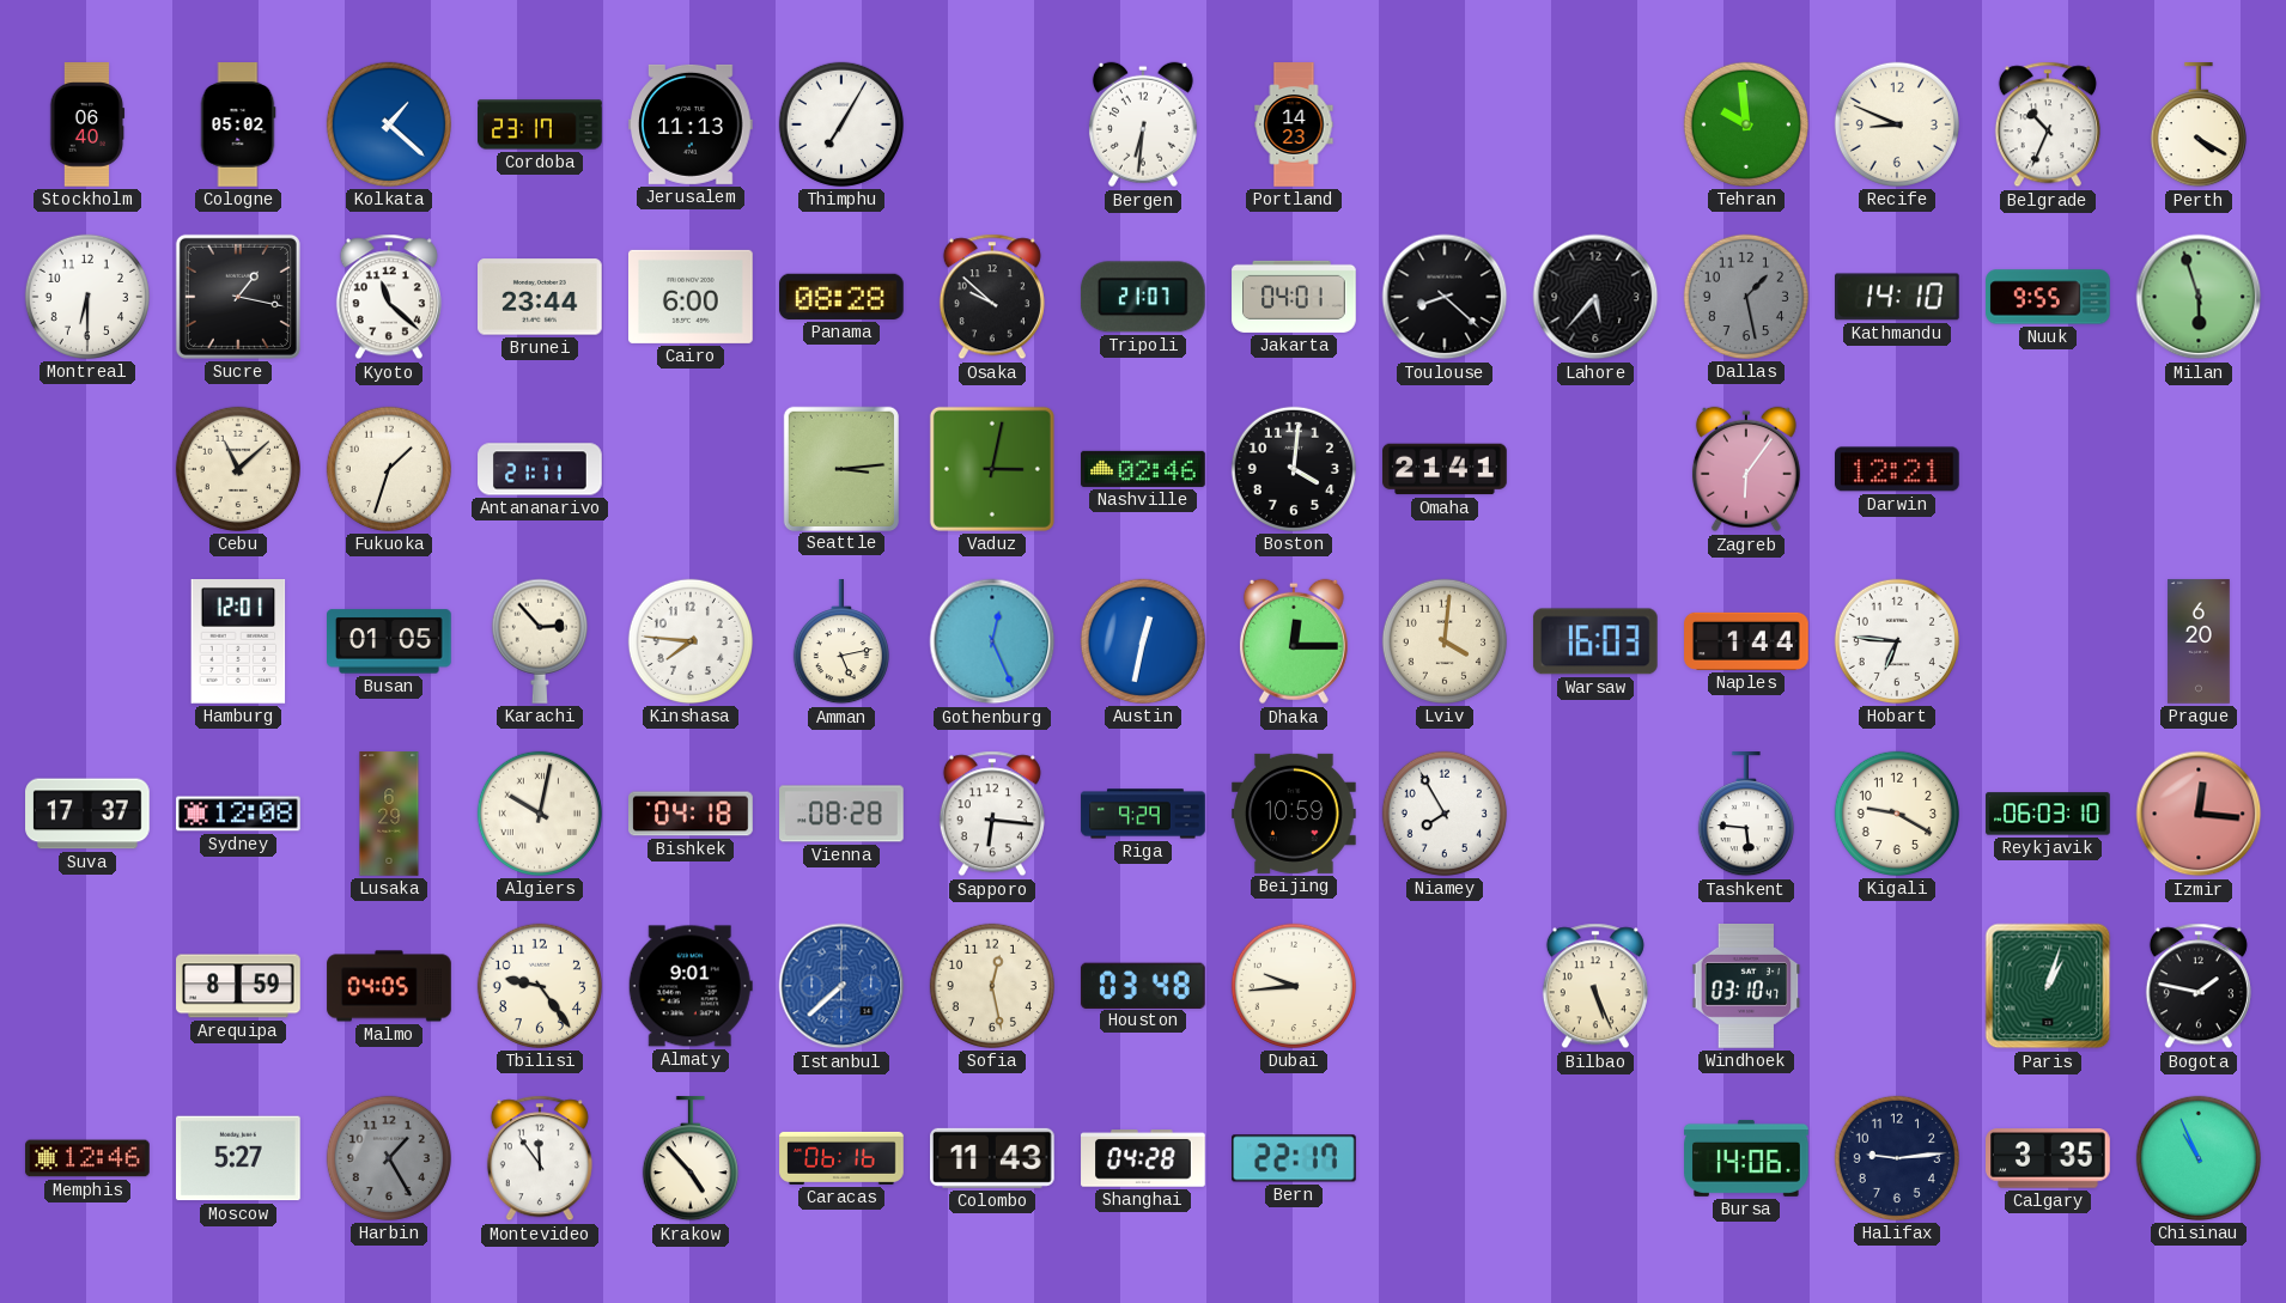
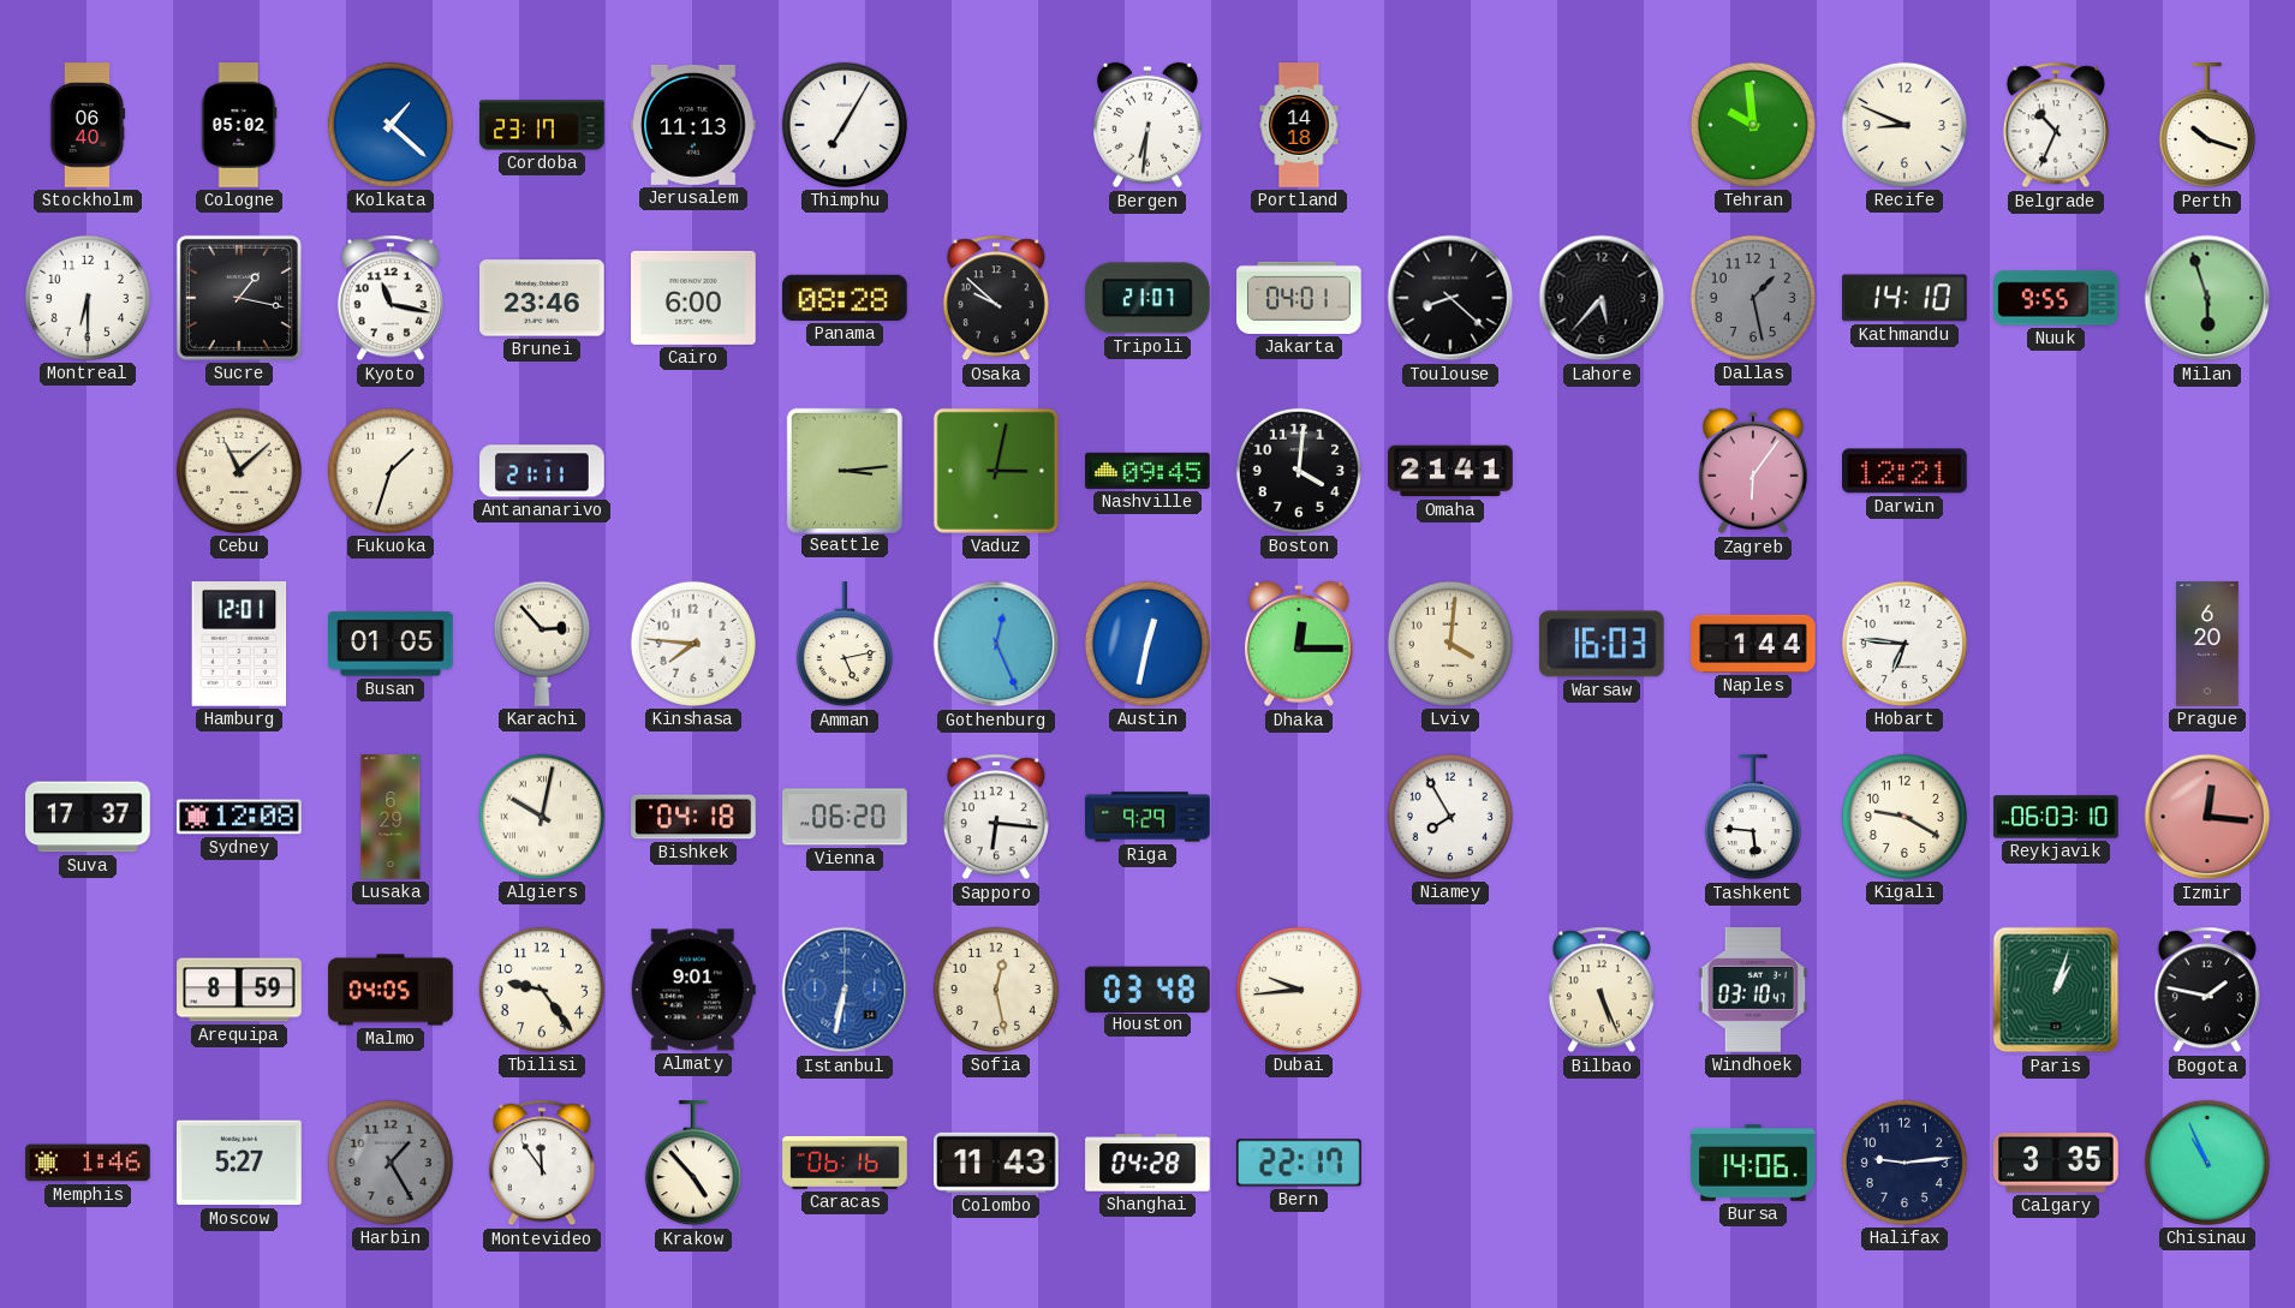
Portland: 14:23 -> 14:18 (1299, 125)
Perth: 4:20 -> 10:18 (2207, 126)
Kyoto: 11:22 -> 11:17 (391, 298)
Brunei: 23:44 -> 23:46 (543, 298)
Nashville: 02:46 -> 09:45 (1147, 471)
Vienna: 08:28 -> 06:20 (845, 817)
Beijing: 10:59 -> none (1294, 814)
Istanbul: 7:38 -> 6:32 (845, 990)
Memphis: 12:46 -> 1:46 (88, 1163)
